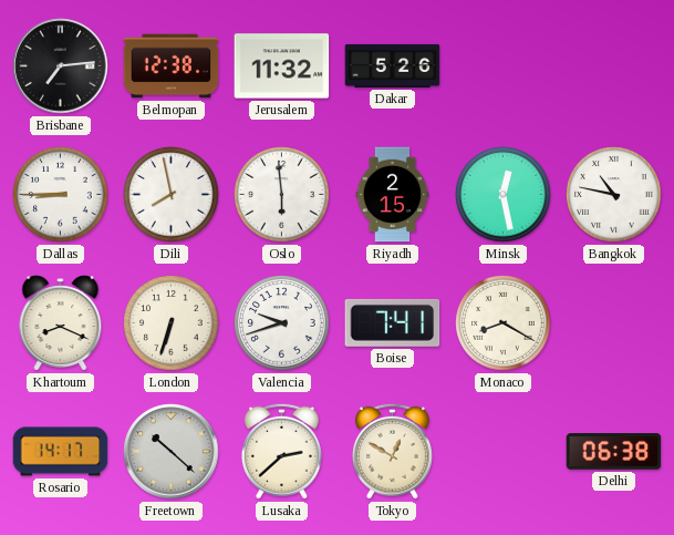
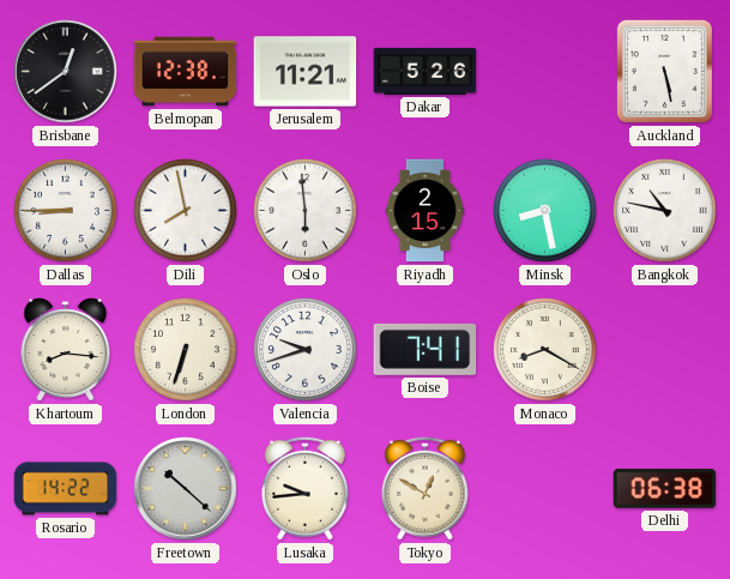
Brisbane: 7:14 -> 12:39 (66, 72)
Jerusalem: 11:32 -> 11:21 (306, 72)
Auckland: none -> 5:28 (664, 71)
Minsk: 12:28 -> 8:28 (545, 211)
Khartoum: 8:19 -> 8:16 (66, 350)
Rosario: 14:17 -> 14:22 (66, 489)
Lusaka: 2:38 -> 9:44 (304, 488)
